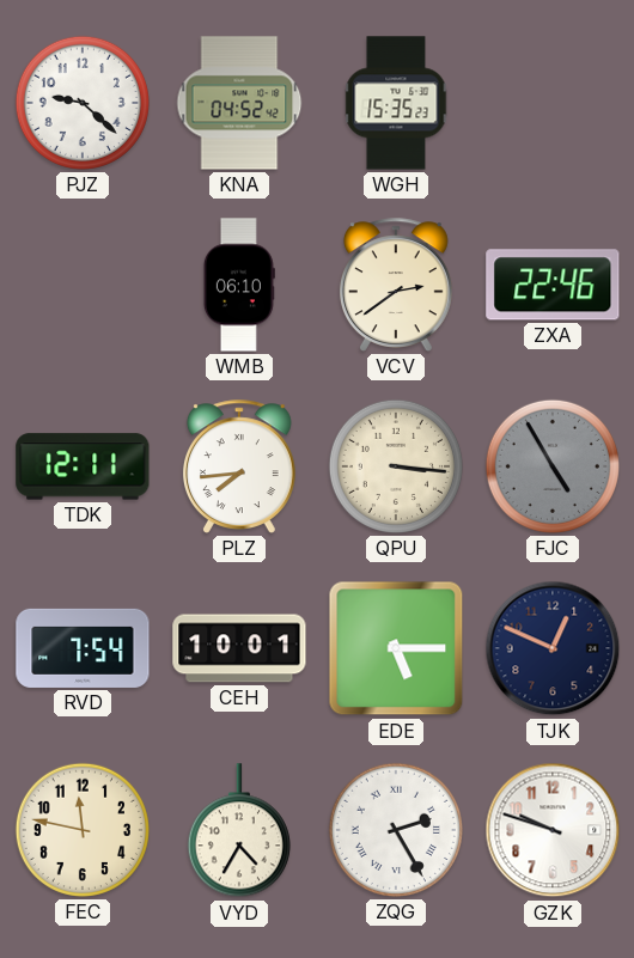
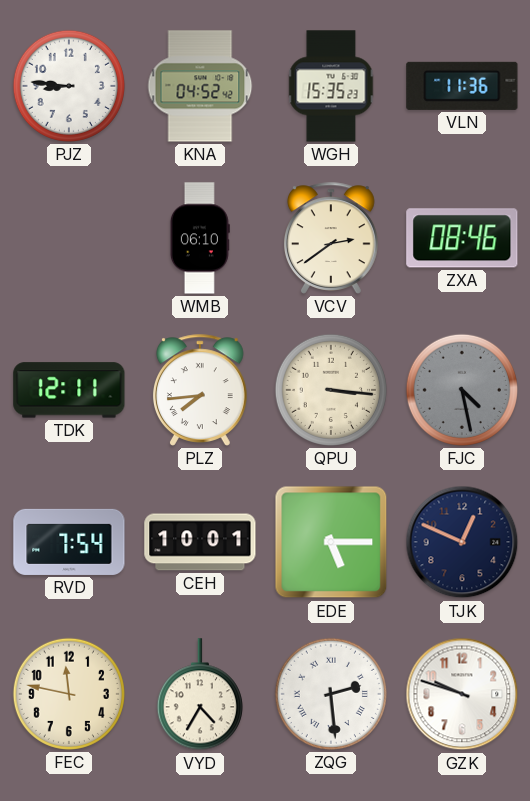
PJZ: 9:22 -> 8:46 (69, 86)
VLN: none -> 11:36 (462, 86)
ZXA: 22:46 -> 08:46 (462, 238)
FJC: 4:55 -> 4:28 (462, 390)
ZQG: 2:25 -> 2:29 (331, 694)
